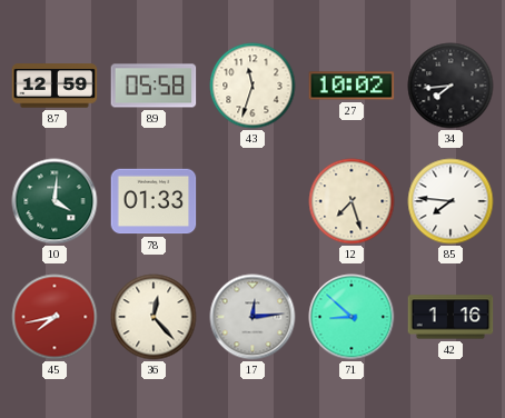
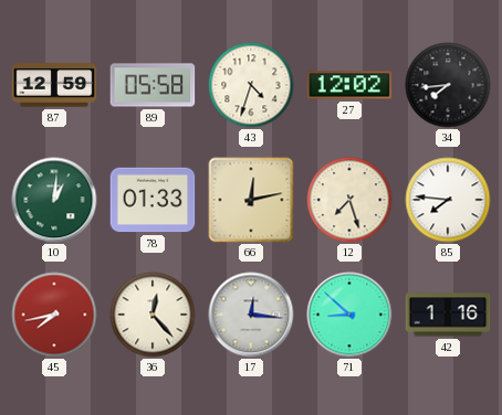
43: 11:33 -> 4:33 (251, 85)
27: 10:02 -> 12:02 (349, 85)
10: 4:01 -> 1:01 (54, 200)
66: none -> 12:13 (251, 200)
17: 12:14 -> 12:16 (251, 315)
